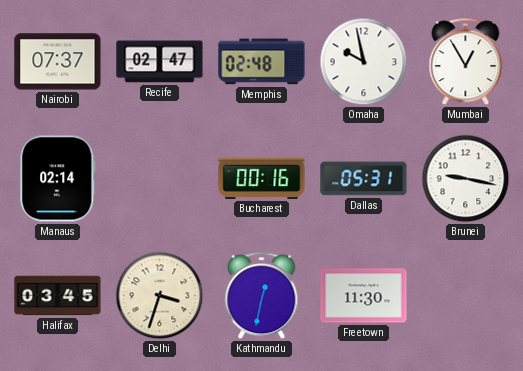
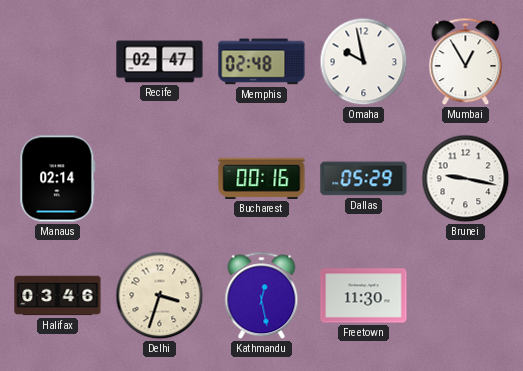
Nairobi: 07:37 -> none (58, 62)
Dallas: 05:31 -> 05:29 (364, 179)
Halifax: 03:45 -> 03:46 (58, 296)
Kathmandu: 12:32 -> 12:28 (262, 296)
